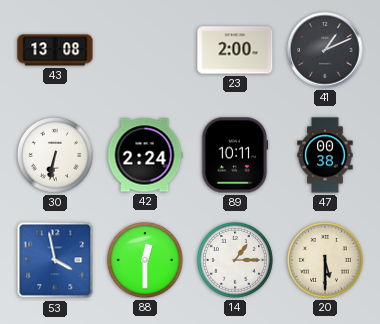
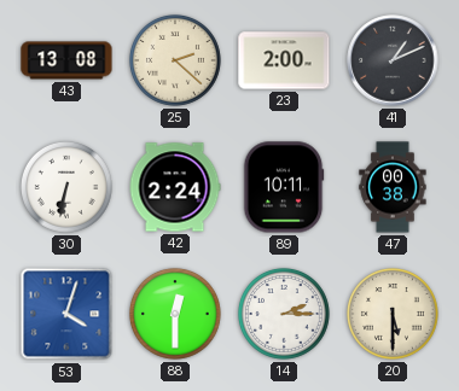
25: none -> 2:22 (175, 60)
53: 3:58 -> 4:03 (66, 314)
14: 1:15 -> 2:15 (284, 314)
